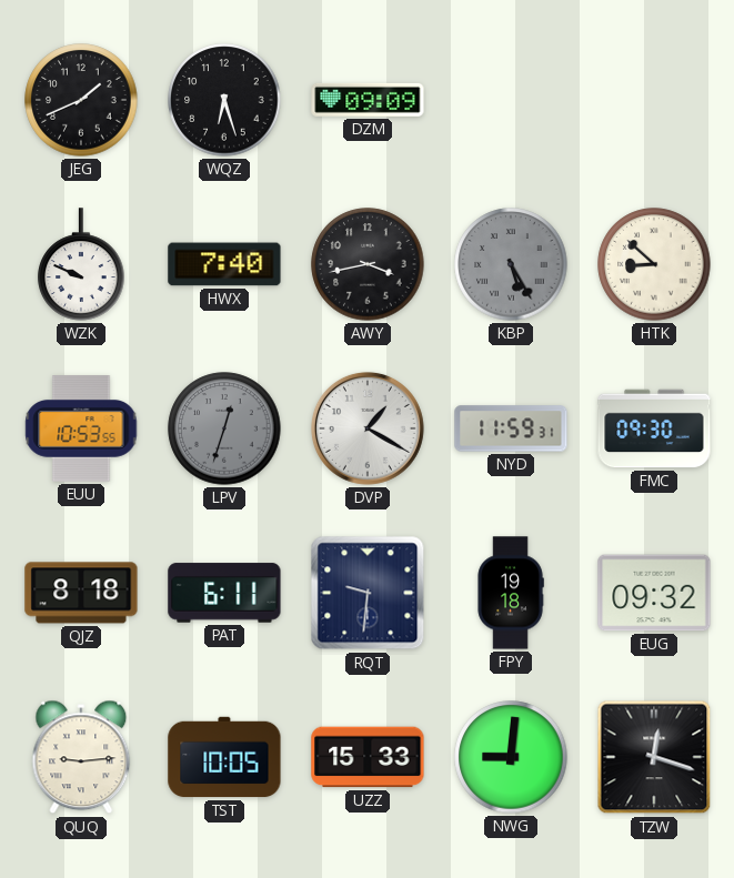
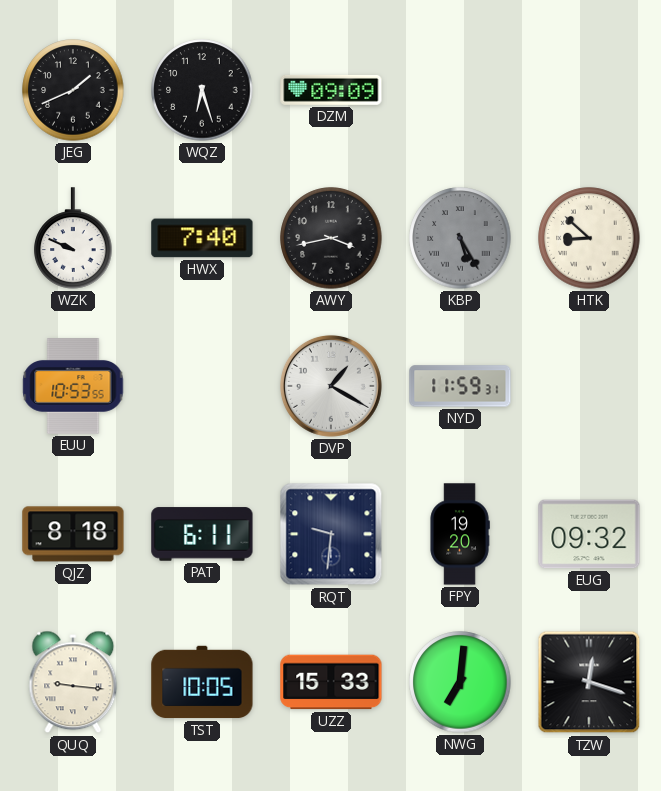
LPV: 12:33 -> none (224, 428)
FMC: 09:30 -> none (654, 428)
FPY: 19:18 -> 19:20 (460, 534)
QUQ: 9:14 -> 9:16 (73, 682)
NWG: 9:01 -> 7:01 (460, 682)
